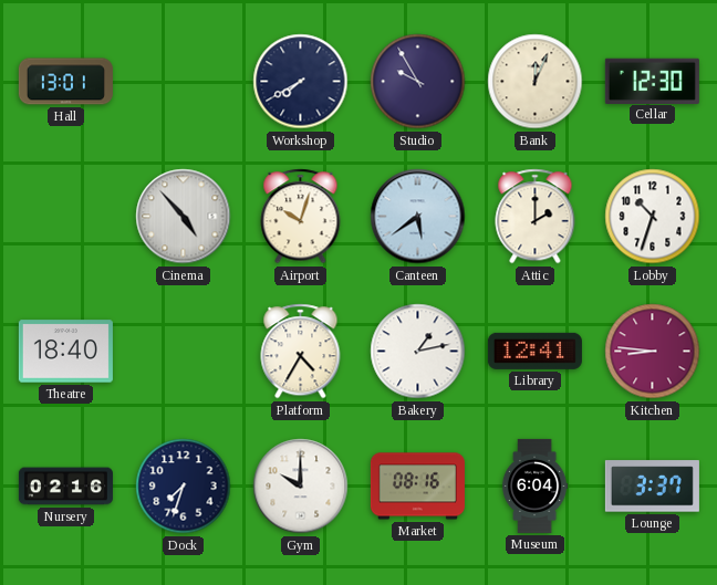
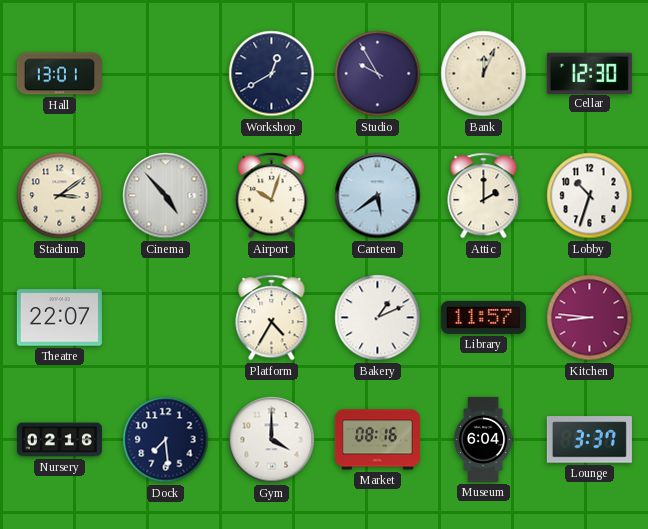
Workshop: 7:40 -> 12:40 (272, 74)
Stadium: none -> 3:09 (60, 196)
Theatre: 18:40 -> 22:07 (59, 318)
Bakery: 1:13 -> 1:11 (378, 318)
Library: 12:41 -> 11:57 (483, 317)
Dock: 7:33 -> 7:29 (166, 440)
Gym: 10:00 -> 4:00 (272, 440)
